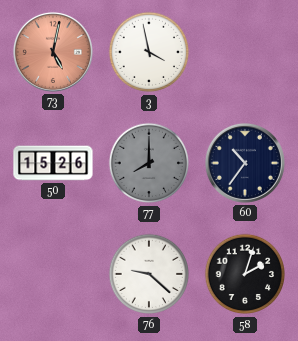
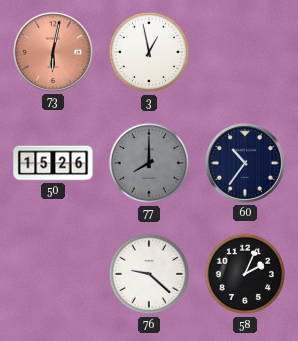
73: 5:02 -> 6:02 (53, 52)
3: 3:58 -> 12:58 (149, 52)
58: 2:03 -> 2:04 (245, 274)
